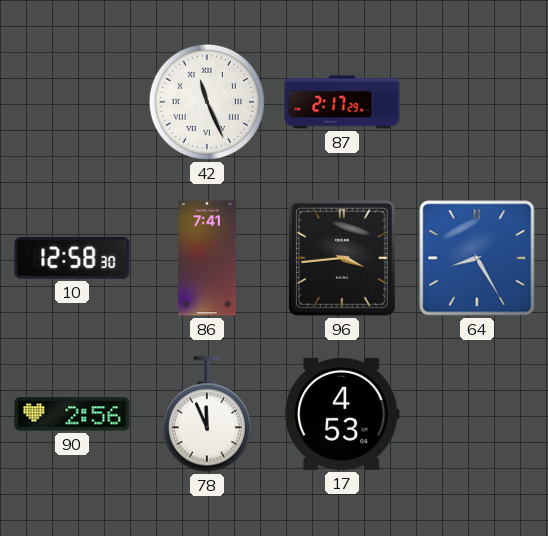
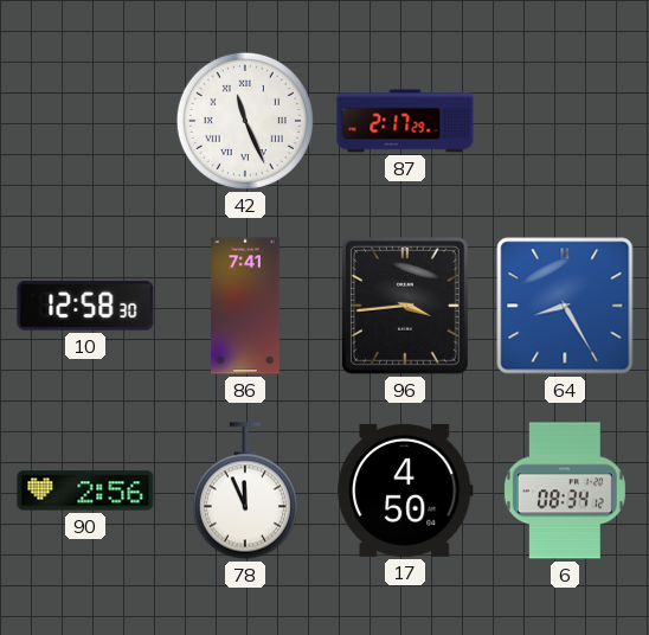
17: 4:53 -> 4:50 (405, 490)
6: none -> 08:34 (565, 490)
